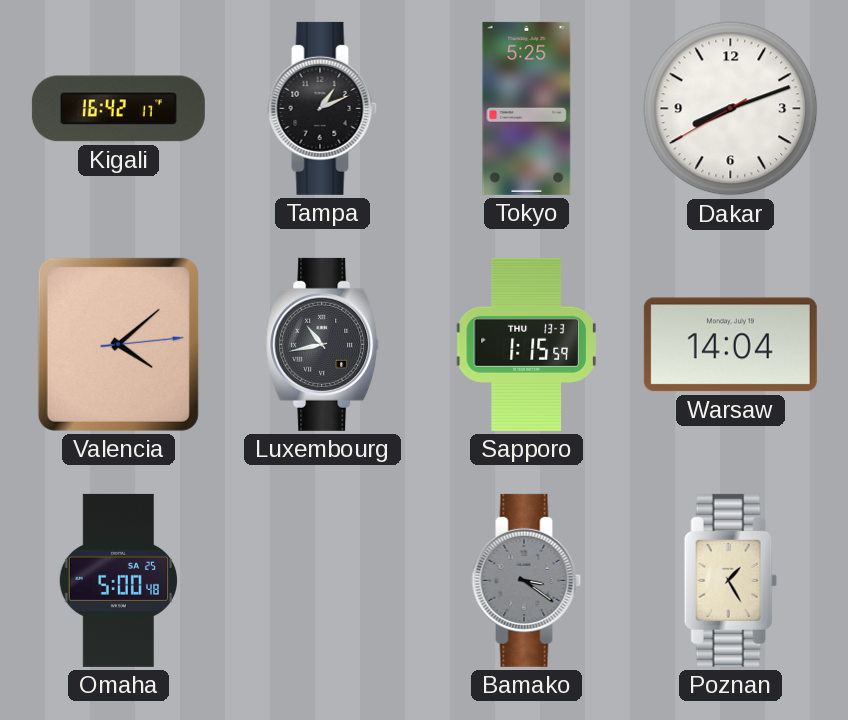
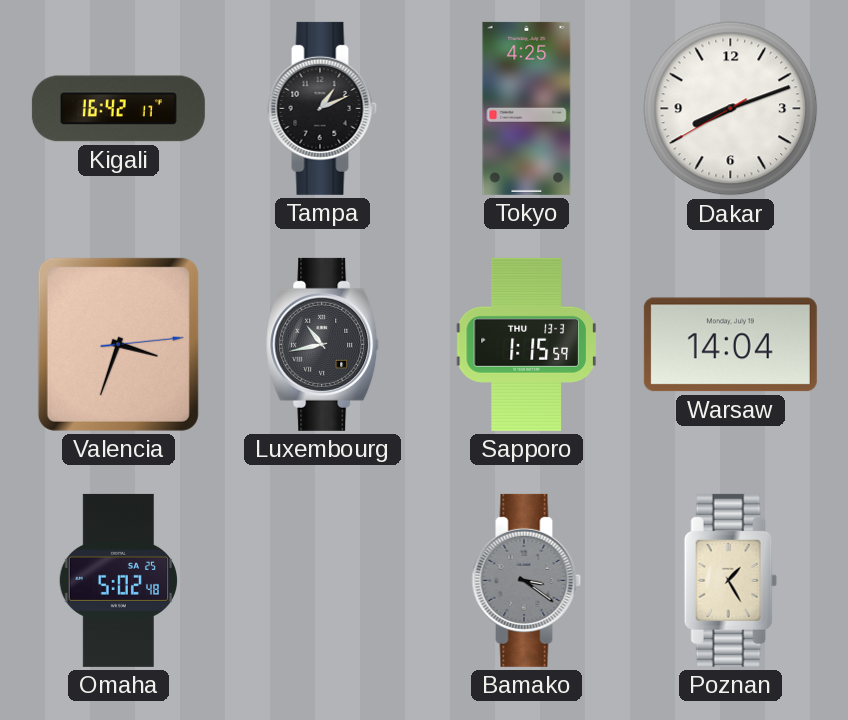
Tokyo: 5:25 -> 4:25 (527, 108)
Valencia: 4:08 -> 3:33 (118, 344)
Omaha: 5:00 -> 5:02 (118, 580)
